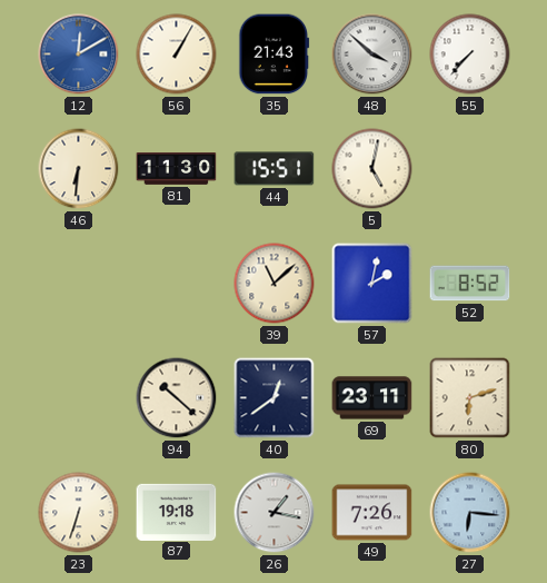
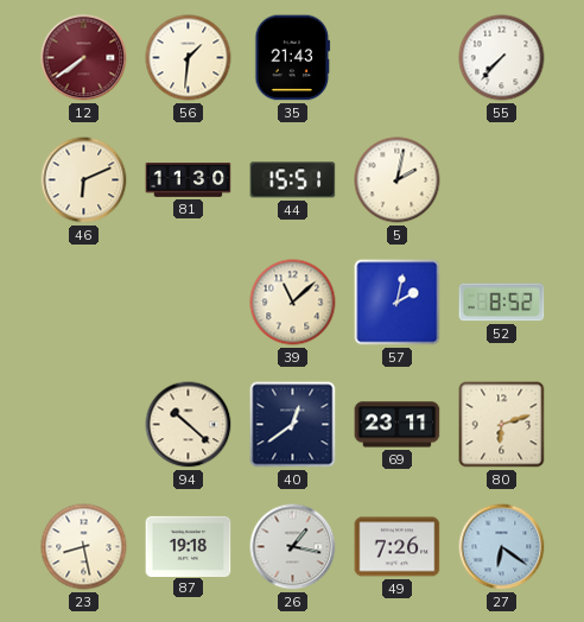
12: 12:10 -> 7:39 (84, 58)
12 dial: blue -> burgundy (84, 58)
56: 1:05 -> 1:31 (189, 58)
48: 3:52 -> none (372, 55)
46: 6:31 -> 6:11 (84, 180)
5: 5:02 -> 2:02 (398, 180)
23: 6:33 -> 8:28 (84, 547)
27: 6:16 -> 6:21 (502, 547)
